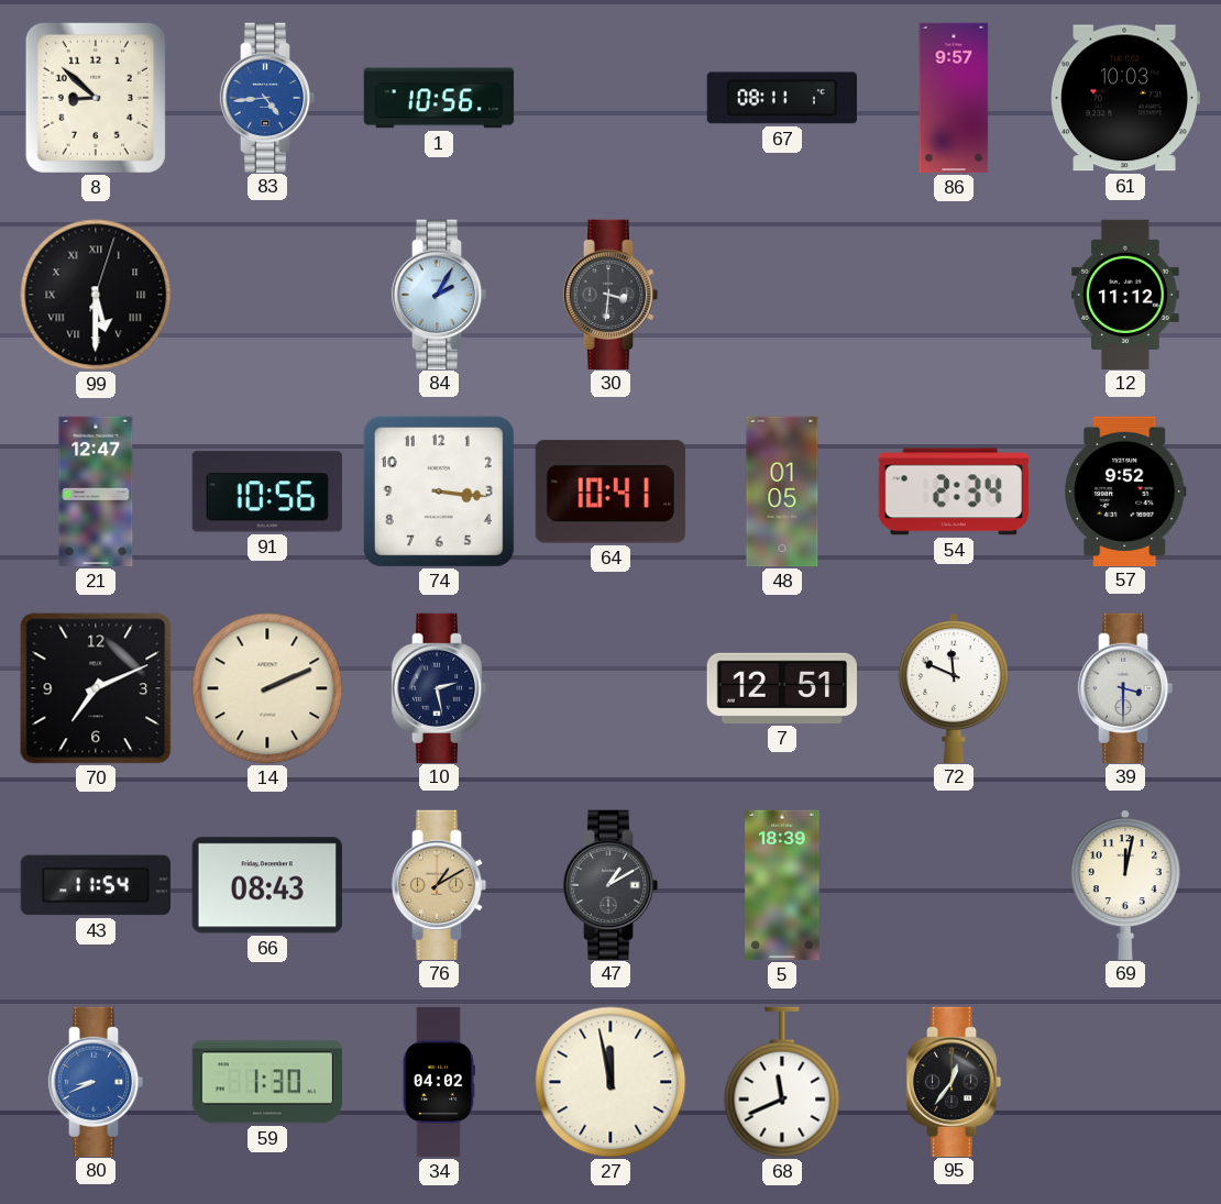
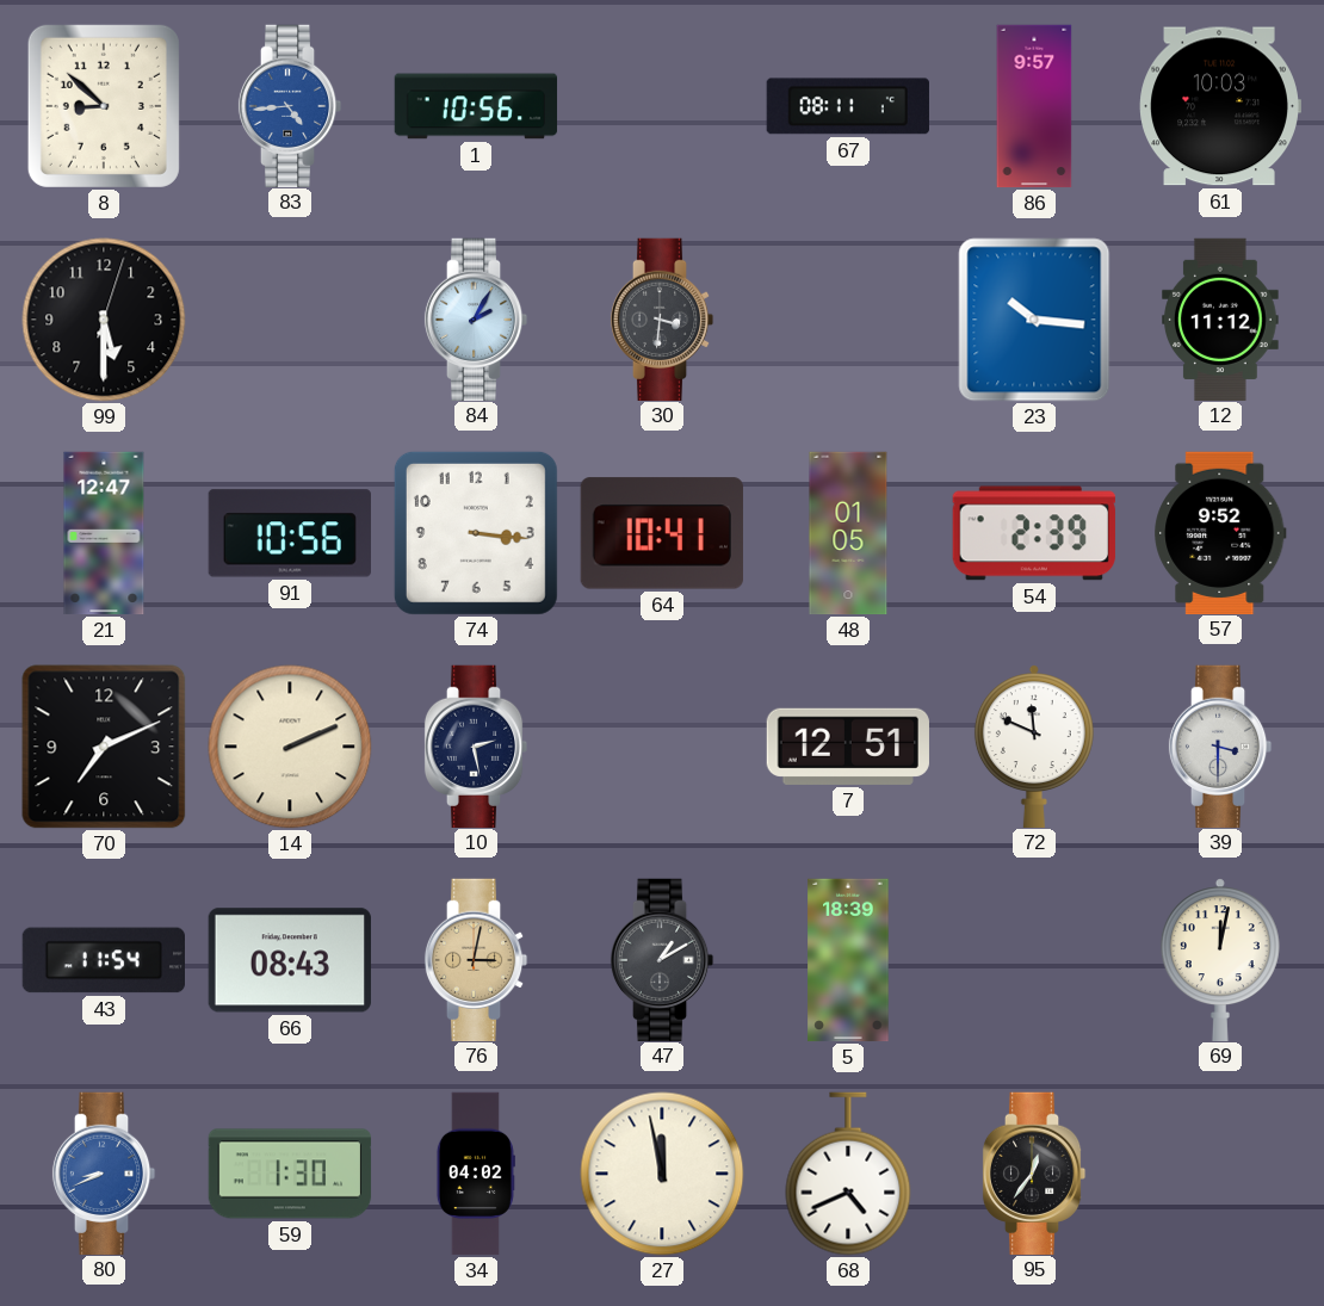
99 numerals: Roman -> Arabic (104, 320)
23: none -> 10:16 (1034, 320)
54: 2:34 -> 2:39 (1034, 533)
76: 1:10 -> 3:02 (476, 959)
68: 11:41 -> 4:41 (848, 1174)
